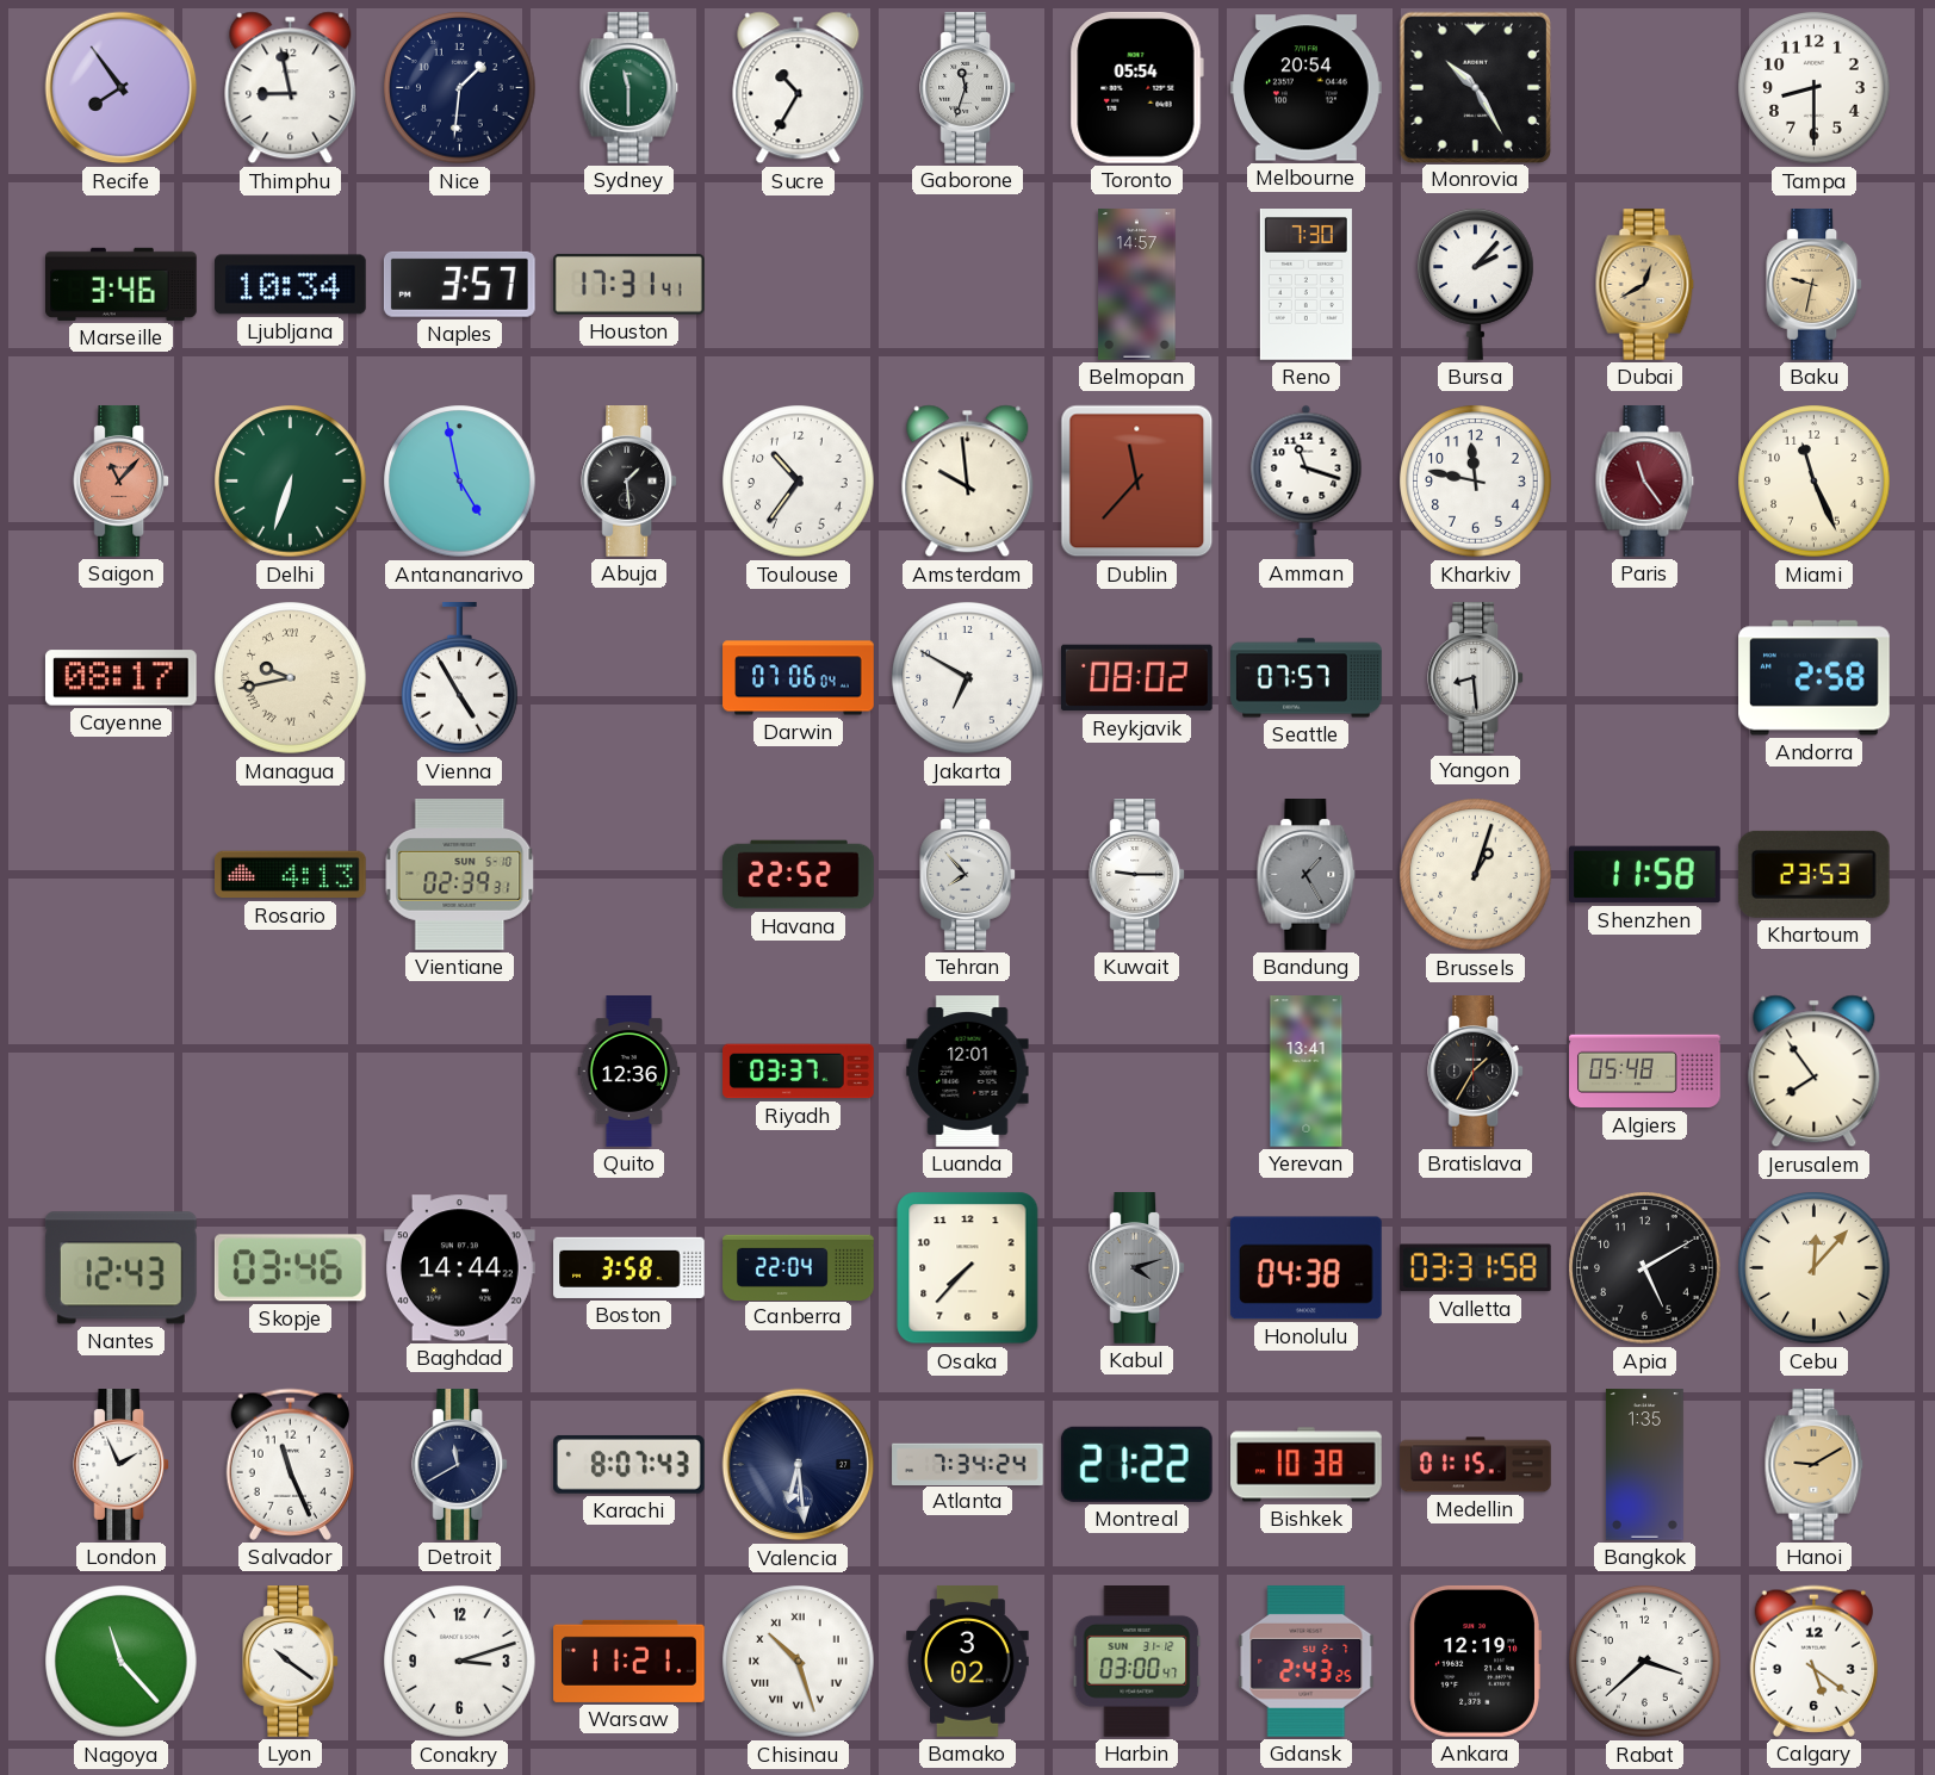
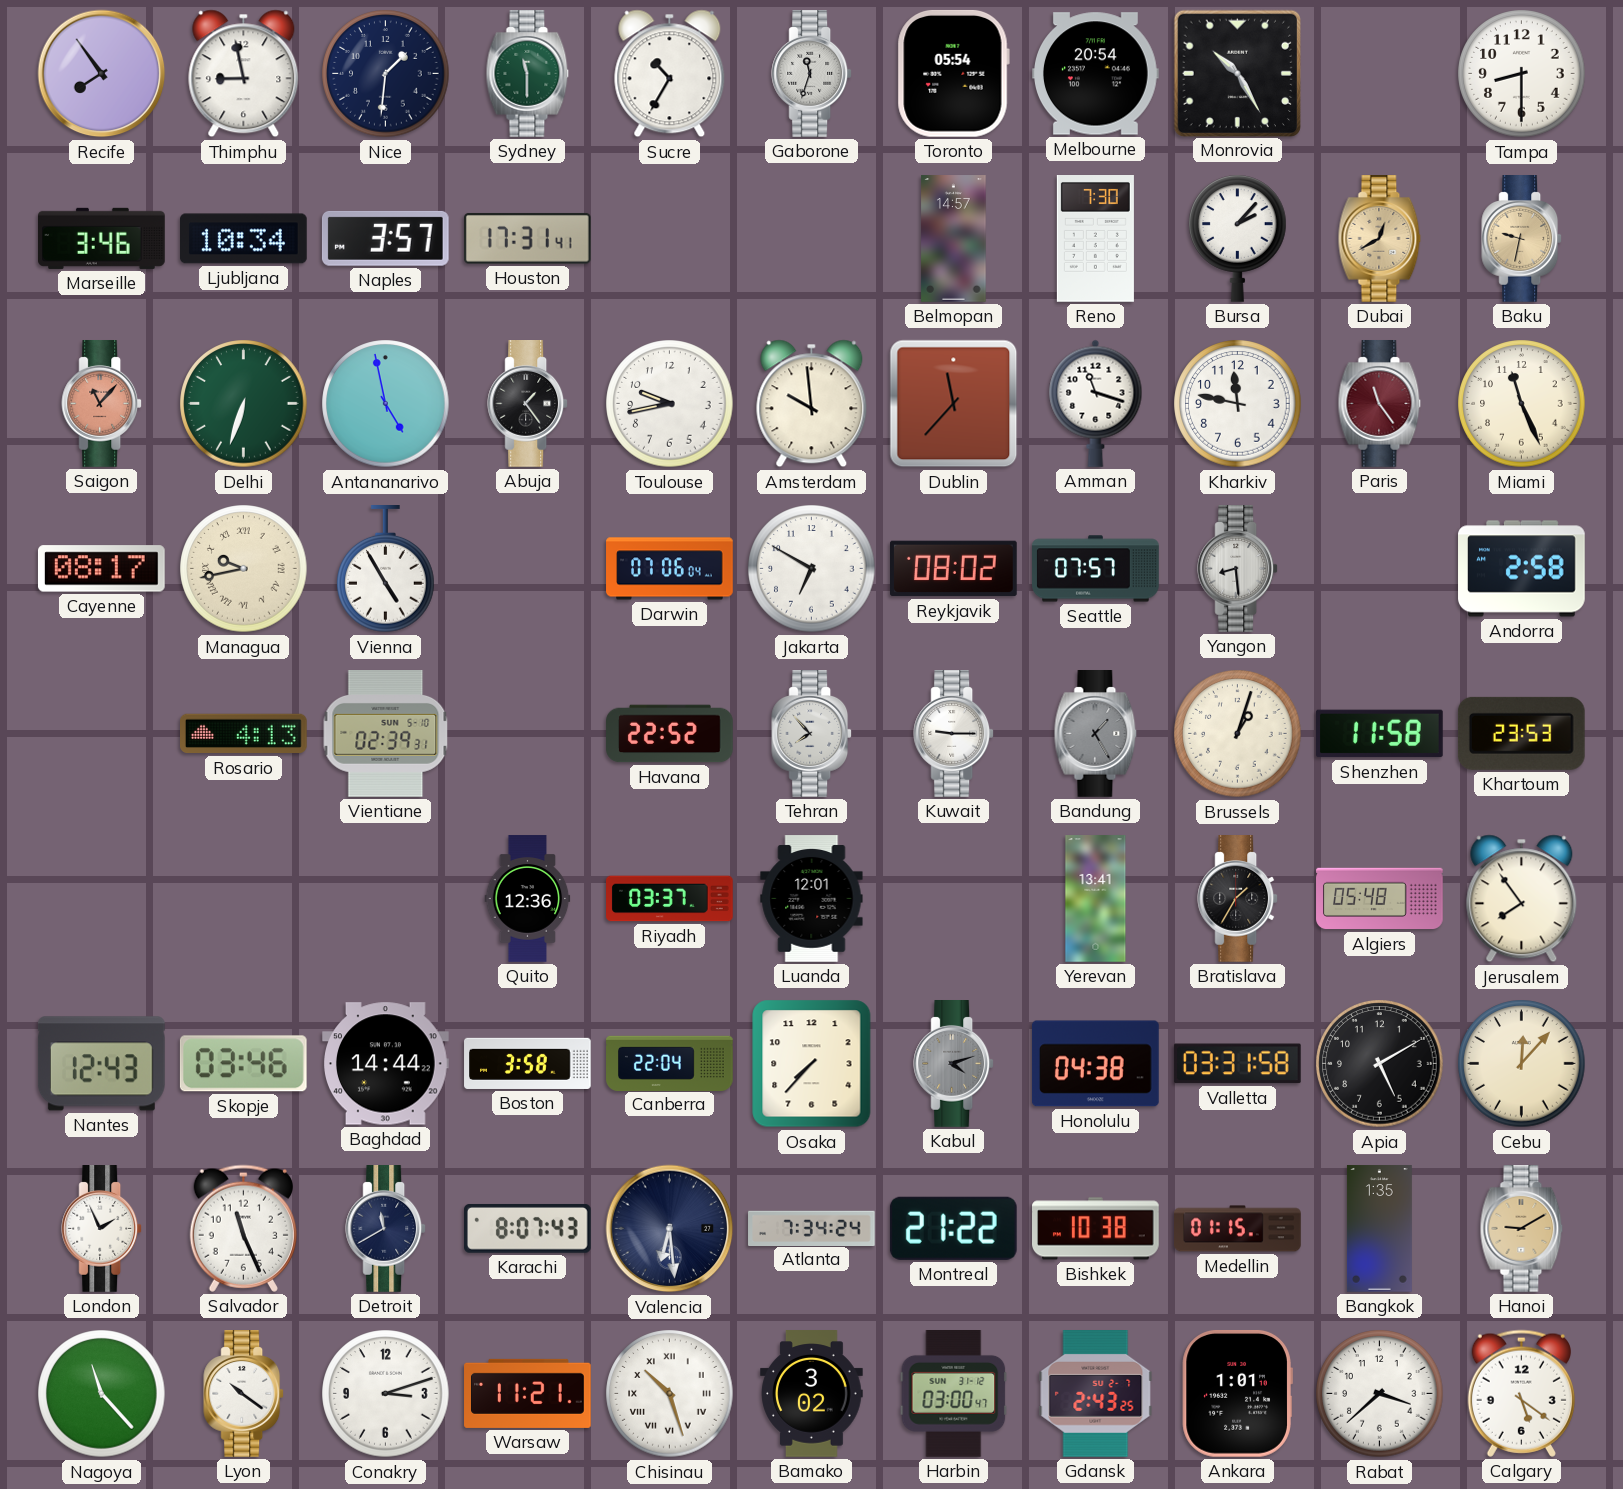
Abuja: 1:29 -> 1:24 (528, 404)
Toulouse: 10:36 -> 9:43 (670, 404)
Ankara: 12:19 -> 1:01 (1237, 1393)
